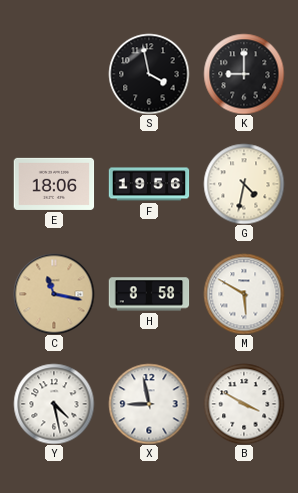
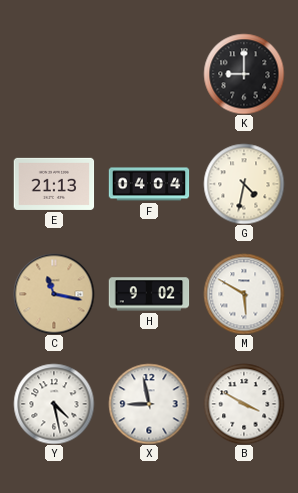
S: 3:58 -> none (149, 74)
E: 18:06 -> 21:13 (54, 184)
F: 19:56 -> 04:04 (149, 184)
H: 8:58 -> 9:02 (149, 294)
